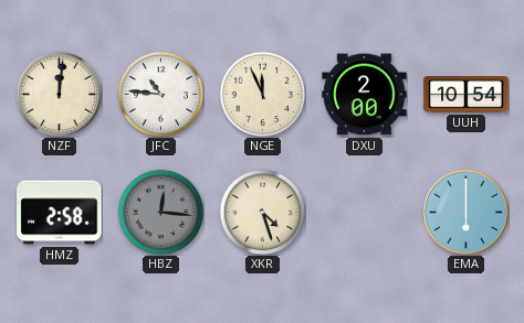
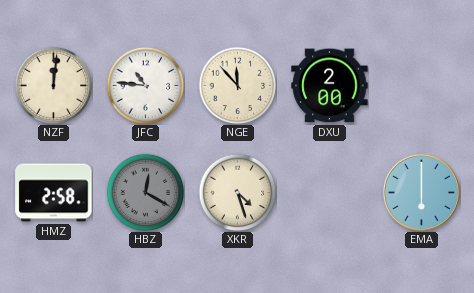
NGE: 11:56 -> 11:53 (237, 85)
UUH: 10:54 -> none (467, 95)
HBZ: 12:16 -> 12:20 (145, 192)
